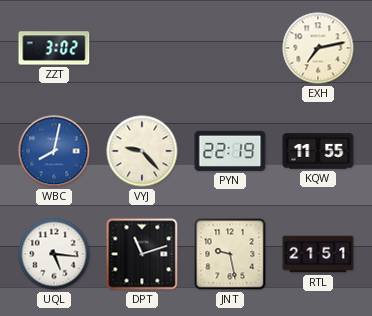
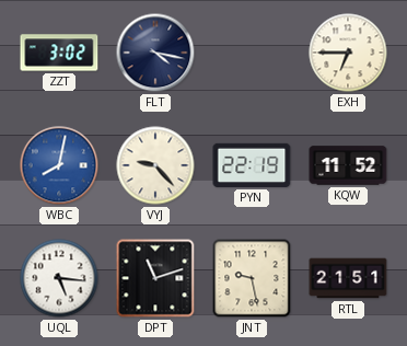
FLT: none -> 4:17 (155, 53)
EXH: 7:13 -> 6:45 (348, 53)
KQW: 11:55 -> 11:52 (348, 165)
